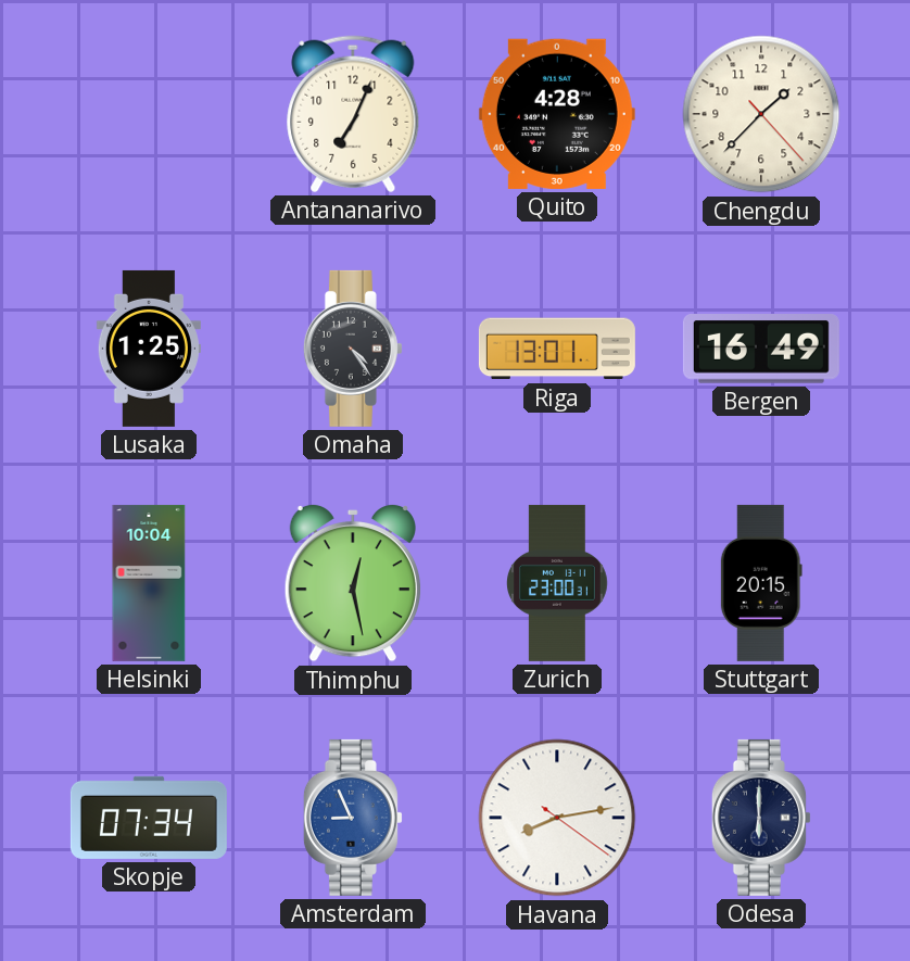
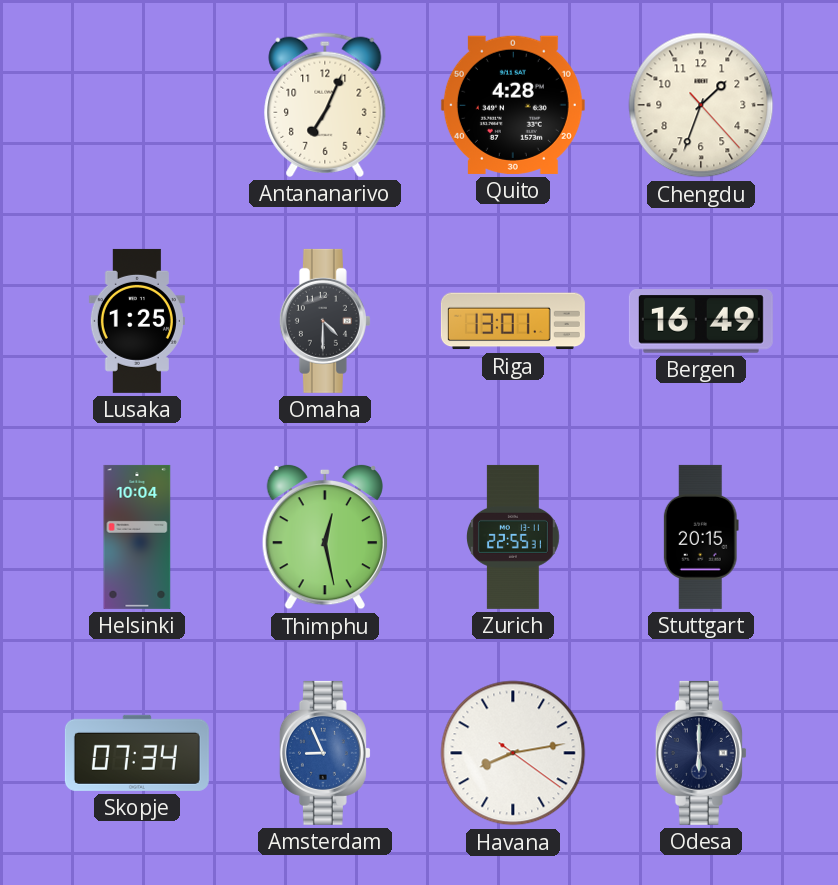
Chengdu: 1:37 -> 1:33 (701, 105)
Omaha: 4:24 -> 4:30 (325, 321)
Zurich: 23:00 -> 22:55 (514, 537)
